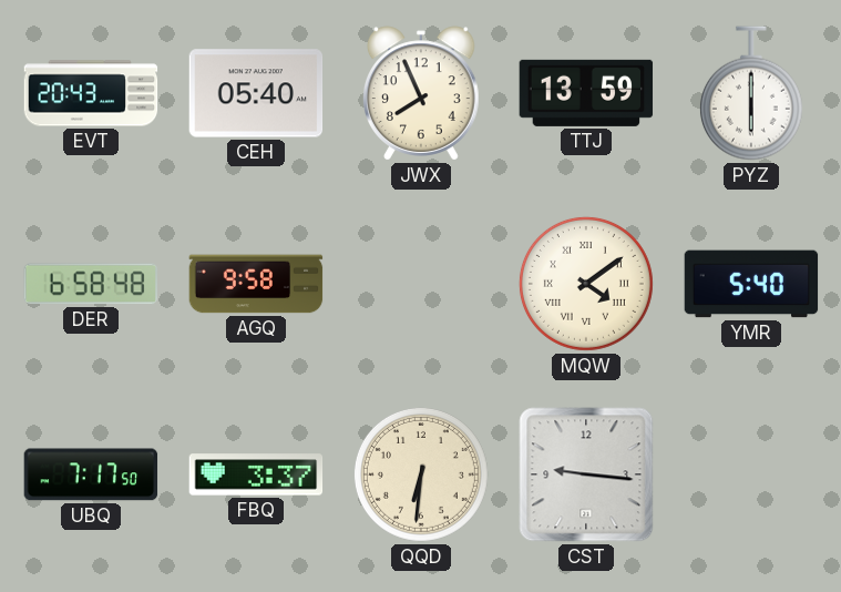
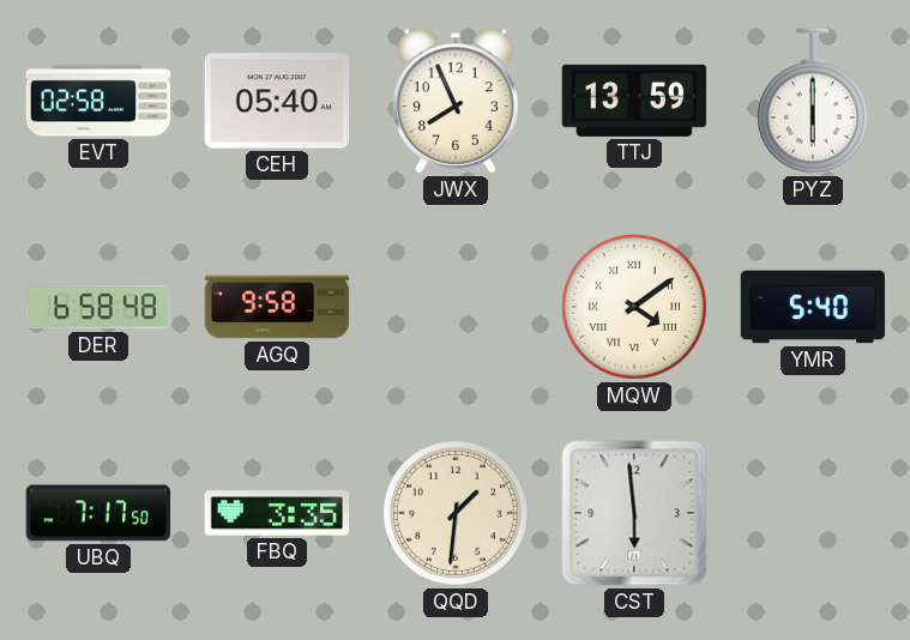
EVT: 20:43 -> 02:58 (98, 101)
FBQ: 3:37 -> 3:35 (277, 513)
QQD: 6:31 -> 1:31 (456, 513)
CST: 9:16 -> 5:59 (634, 513)
